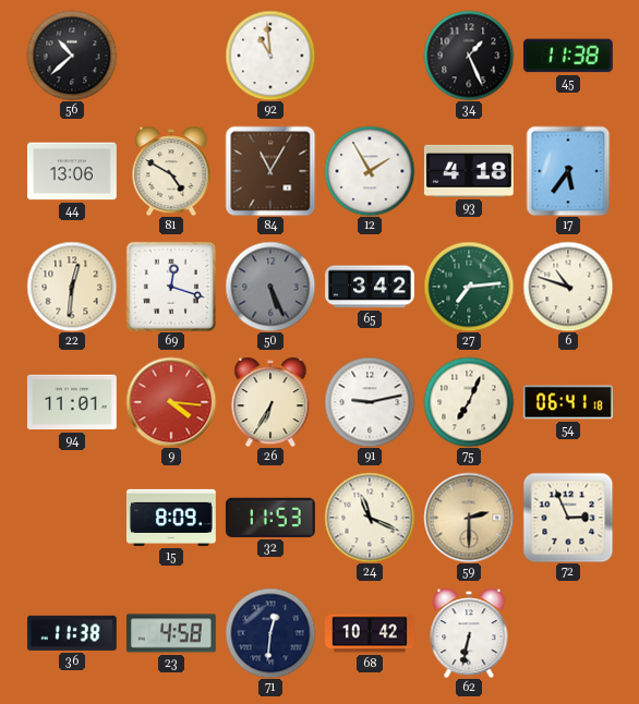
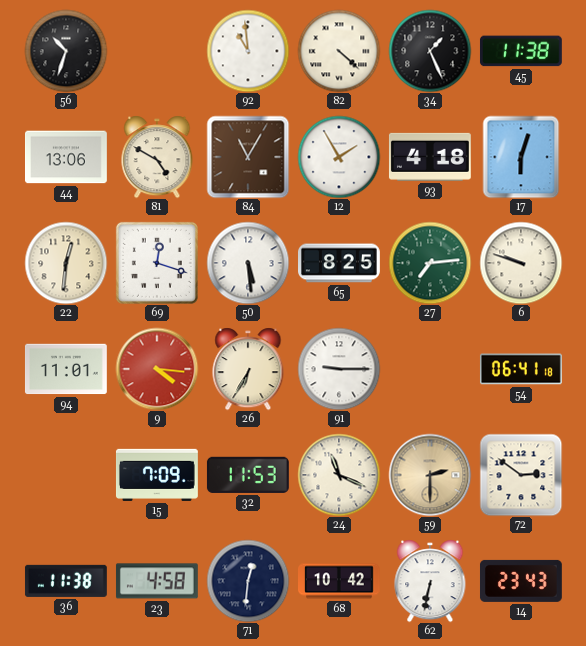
56: 10:38 -> 10:33 (66, 51)
82: none -> 4:22 (339, 51)
17: 5:36 -> 6:03 (521, 157)
50: 5:26 -> 5:29 (248, 263)
50 dial: grey -> white (248, 263)
65: 3:42 -> 8:25 (340, 263)
6: 10:48 -> 9:48 (521, 263)
91: 9:13 -> 9:15 (339, 369)
75: 7:04 -> none (469, 402)
15: 8:09 -> 7:09 (157, 475)
72: 2:56 -> 2:51 (521, 475)
14: none -> 23:43 (521, 581)
